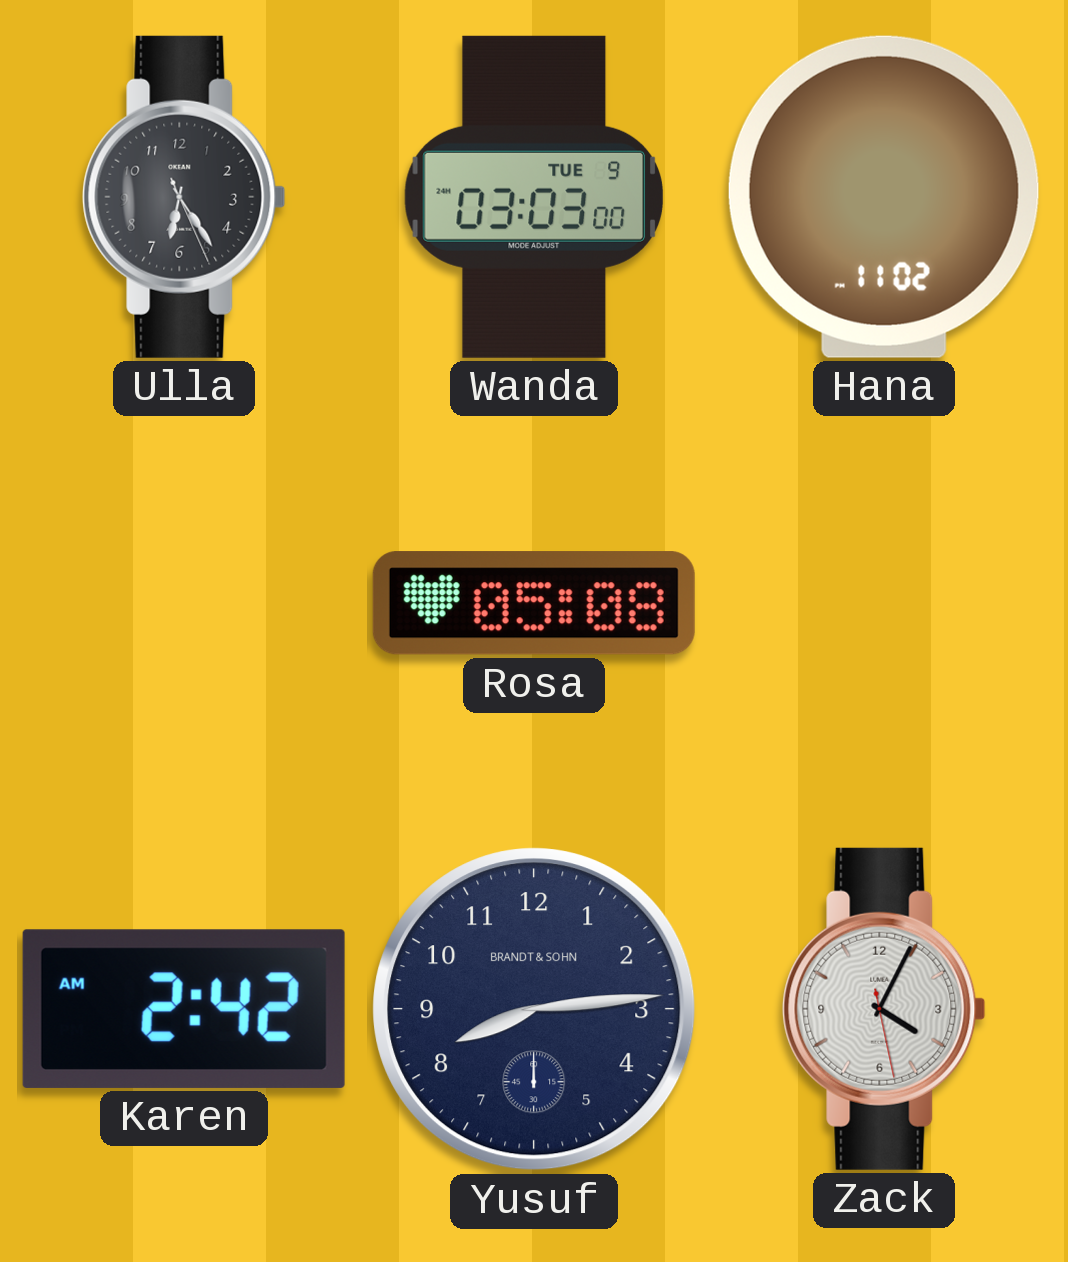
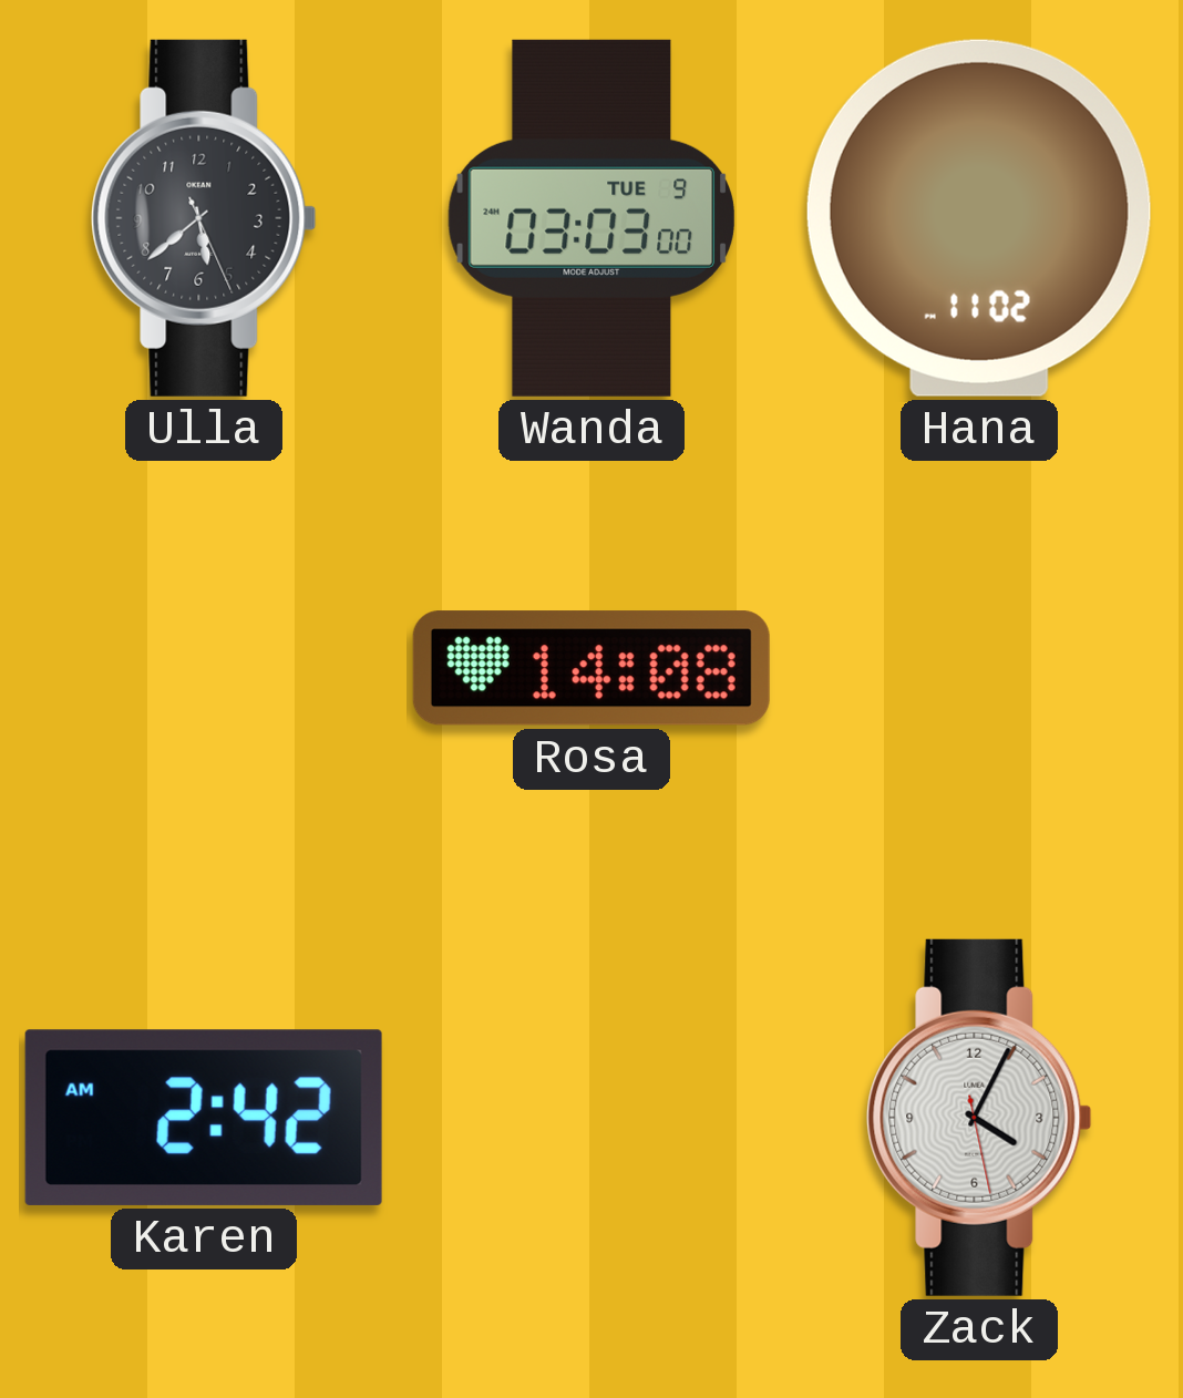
Ulla: 6:24 -> 5:38 (204, 218)
Rosa: 05:08 -> 14:08 (591, 668)
Yusuf: 8:14 -> none (534, 1009)
